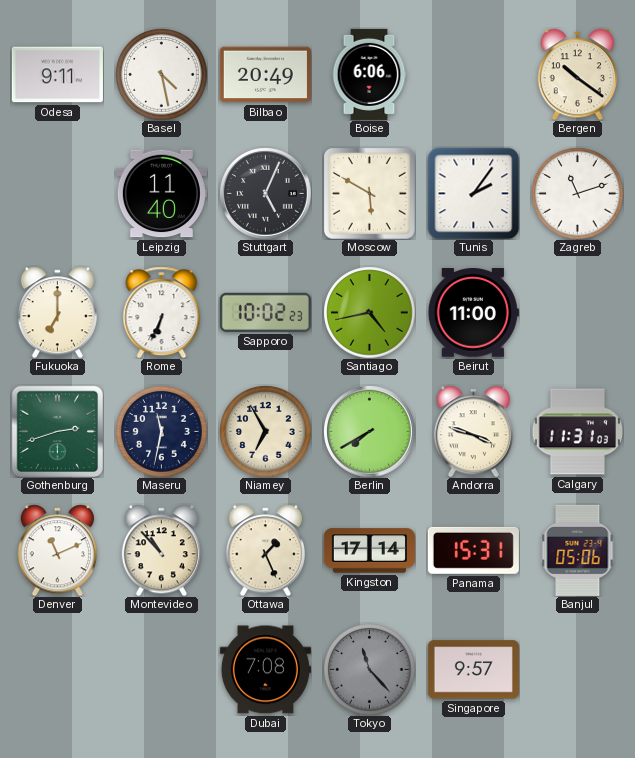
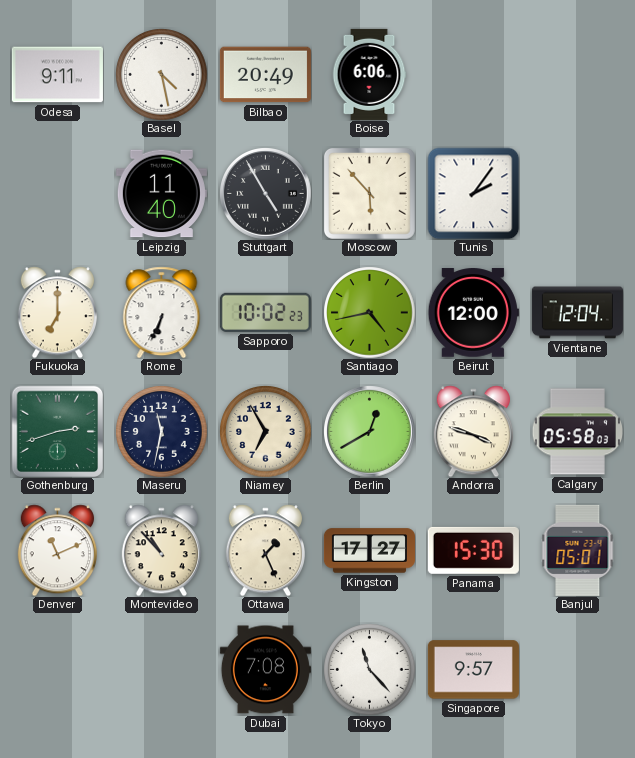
Bergen: 10:21 -> none (577, 74)
Stuttgart: 5:04 -> 4:55 (266, 194)
Moscow: 5:50 -> 5:53 (369, 193)
Zagreb: 11:12 -> none (577, 193)
Beirut: 11:00 -> 12:00 (473, 313)
Vientiane: none -> 12:04 (577, 313)
Berlin: 7:40 -> 12:40 (370, 432)
Calgary: 11:31 -> 05:58 (577, 432)
Kingston: 17:14 -> 17:27 (369, 551)
Panama: 15:31 -> 15:30 (473, 550)
Banjul: 05:06 -> 05:01 (578, 550)
Tokyo dial: grey -> white (369, 669)
